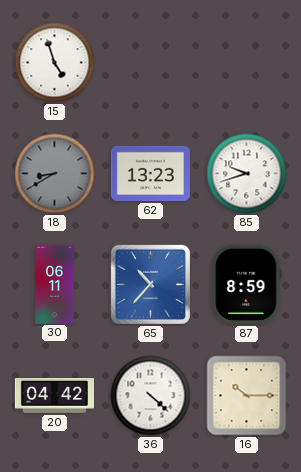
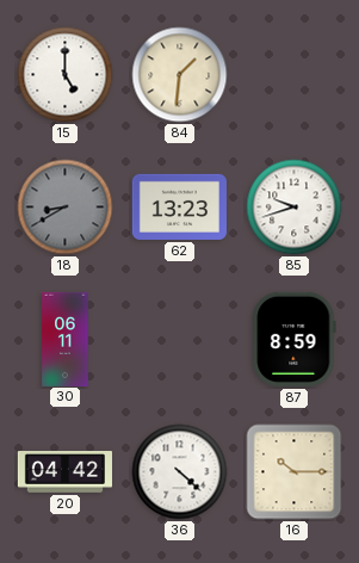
15: 4:57 -> 5:00 (66, 75)
84: none -> 1:31 (180, 75)
65: 10:37 -> none (150, 284)
